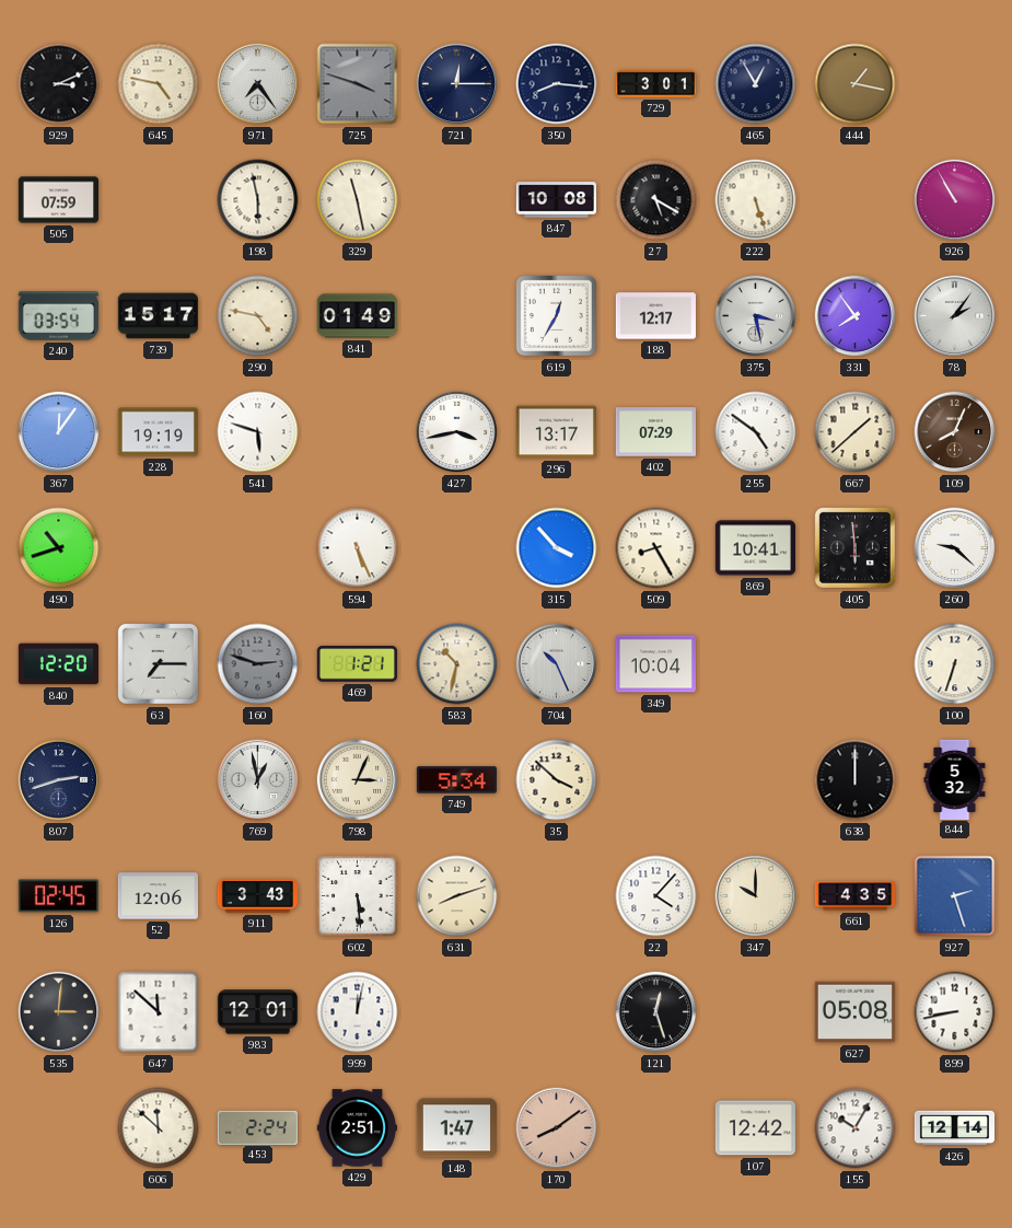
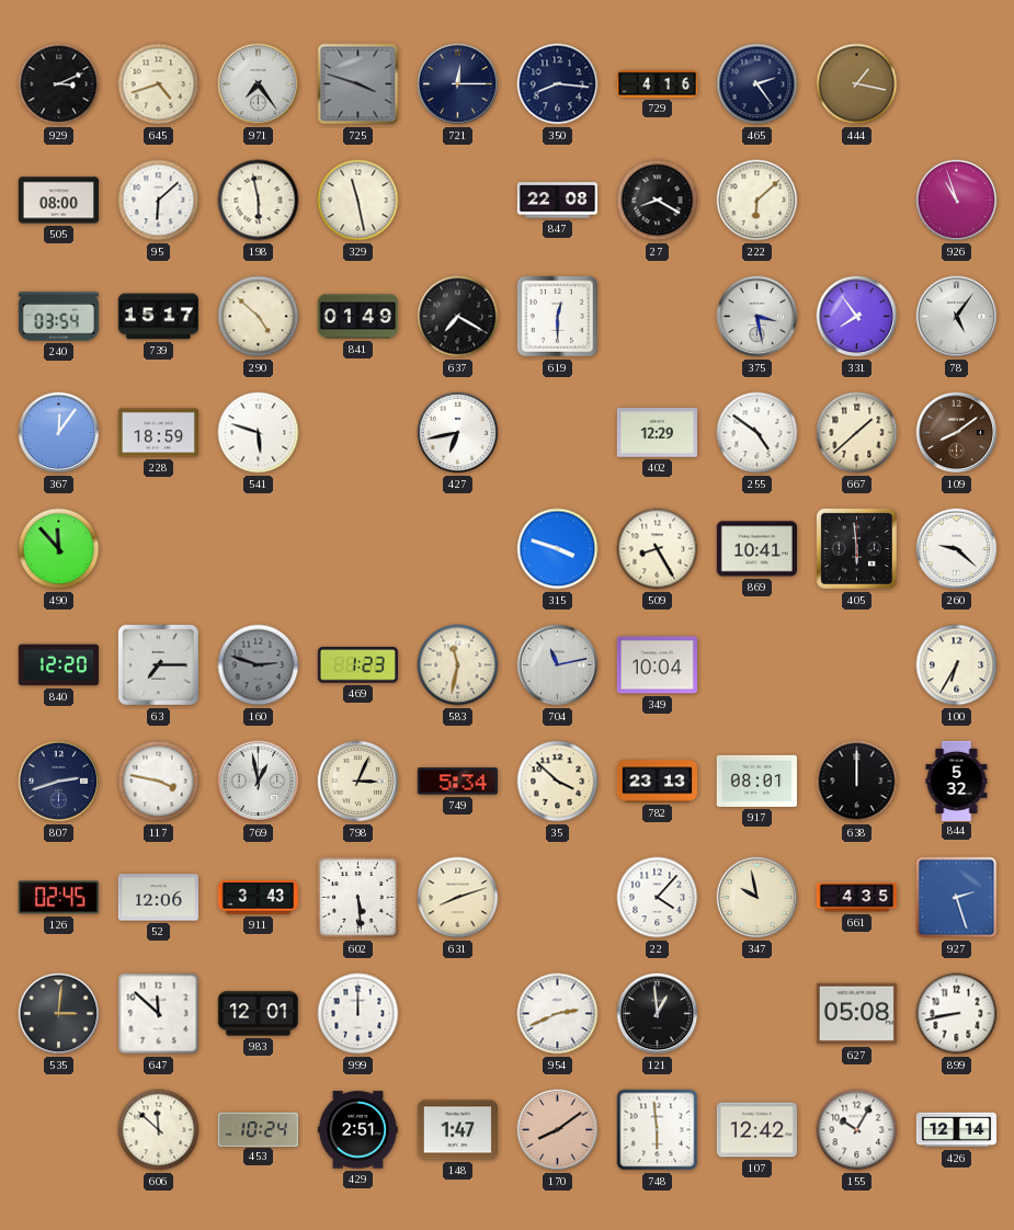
645: 4:47 -> 4:42 (159, 84)
729: 3:01 -> 4:16 (657, 84)
465: 12:55 -> 2:24 (757, 84)
505: 07:59 -> 08:00 (58, 201)
95: none -> 6:08 (159, 201)
847: 10:08 -> 22:08 (557, 201)
27: 5:20 -> 8:20 (658, 201)
222: 5:27 -> 6:08 (757, 201)
926: 10:55 -> 10:57 (957, 201)
290: 4:47 -> 4:52 (259, 317)
637: none -> 7:20 (458, 317)
619: 12:35 -> 12:30 (557, 316)
188: 12:17 -> none (655, 316)
78: 2:06 -> 5:06 (957, 317)
228: 19:19 -> 18:59 (158, 433)
427: 3:43 -> 6:43 (458, 433)
296: 13:17 -> none (556, 432)
402: 07:29 -> 12:29 (657, 433)
109: 8:04 -> 8:09 (957, 433)
490: 10:42 -> 11:53 (59, 549)
594: 5:26 -> none (358, 548)
315: 3:53 -> 3:48 (558, 549)
469: 1:21 -> 1:23 (357, 665)
583: 10:32 -> 11:32 (458, 665)
704: 10:26 -> 11:13 (558, 665)
100: 6:33 -> 6:35 (957, 665)
117: none -> 3:47 (159, 782)
782: none -> 23:13 (657, 782)
917: none -> 08:01 (756, 781)
347: 10:00 -> 9:58 (757, 898)
999: 12:02 -> 12:00 (358, 1014)
954: none -> 2:41 (558, 1014)
121: 12:27 -> 12:59 (658, 1014)
453: 2:24 -> 10:24 (258, 1129)
748: none -> 5:59 (658, 1130)
